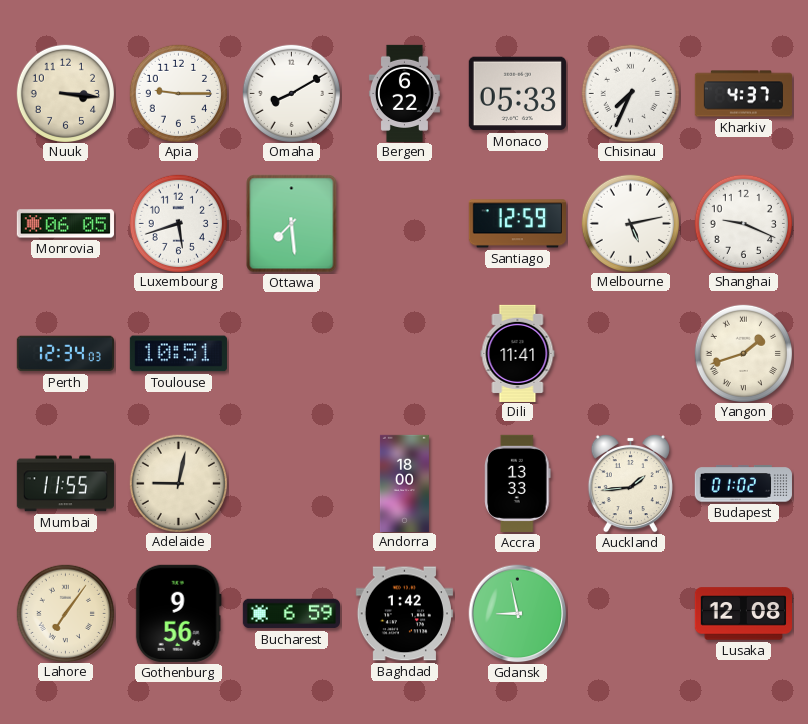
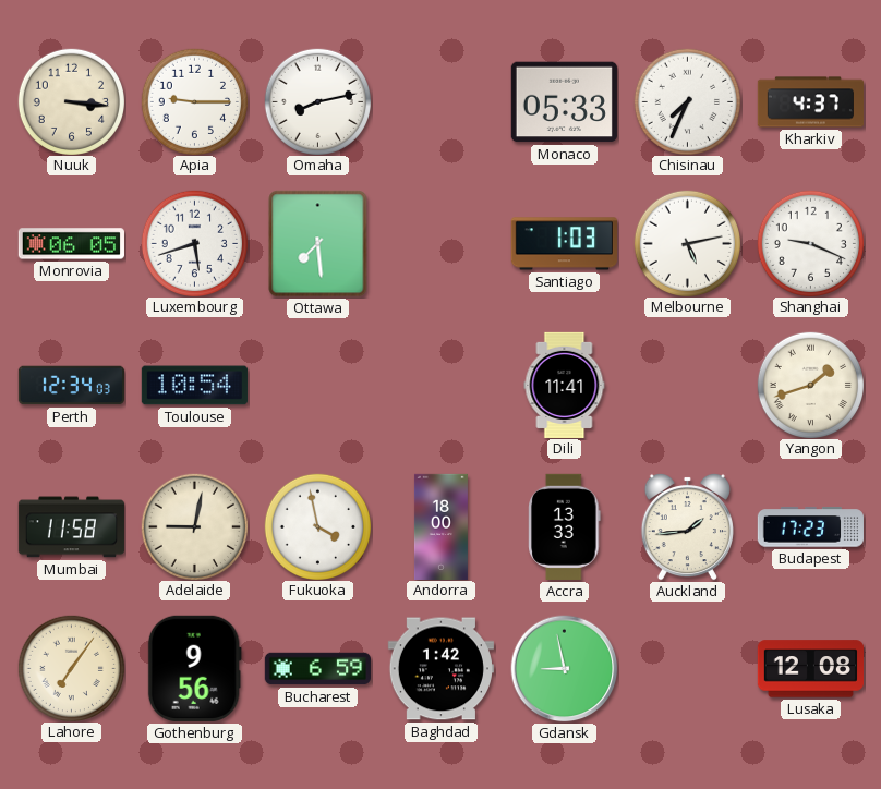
Omaha: 8:10 -> 8:13 (317, 101)
Bergen: 6:22 -> none (404, 93)
Santiago: 12:59 -> 1:03 (564, 244)
Toulouse: 10:51 -> 10:54 (194, 386)
Mumbai: 11:55 -> 11:58 (71, 527)
Fukuoka: none -> 3:58 (317, 526)
Budapest: 01:02 -> 17:23 (810, 527)
